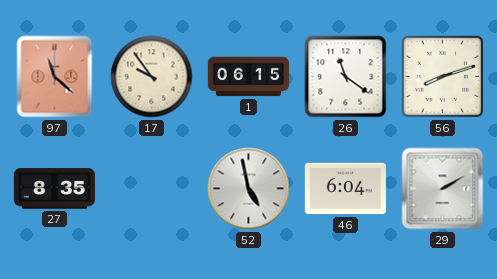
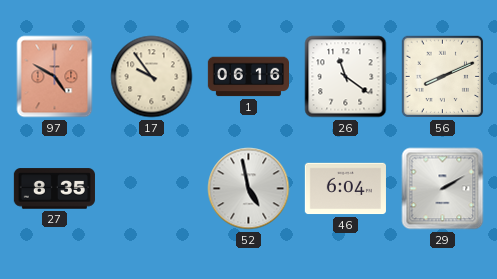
97: 11:22 -> 4:50 (55, 77)
1: 06:15 -> 06:16 (248, 77)
56: 8:12 -> 8:11 (443, 77)
